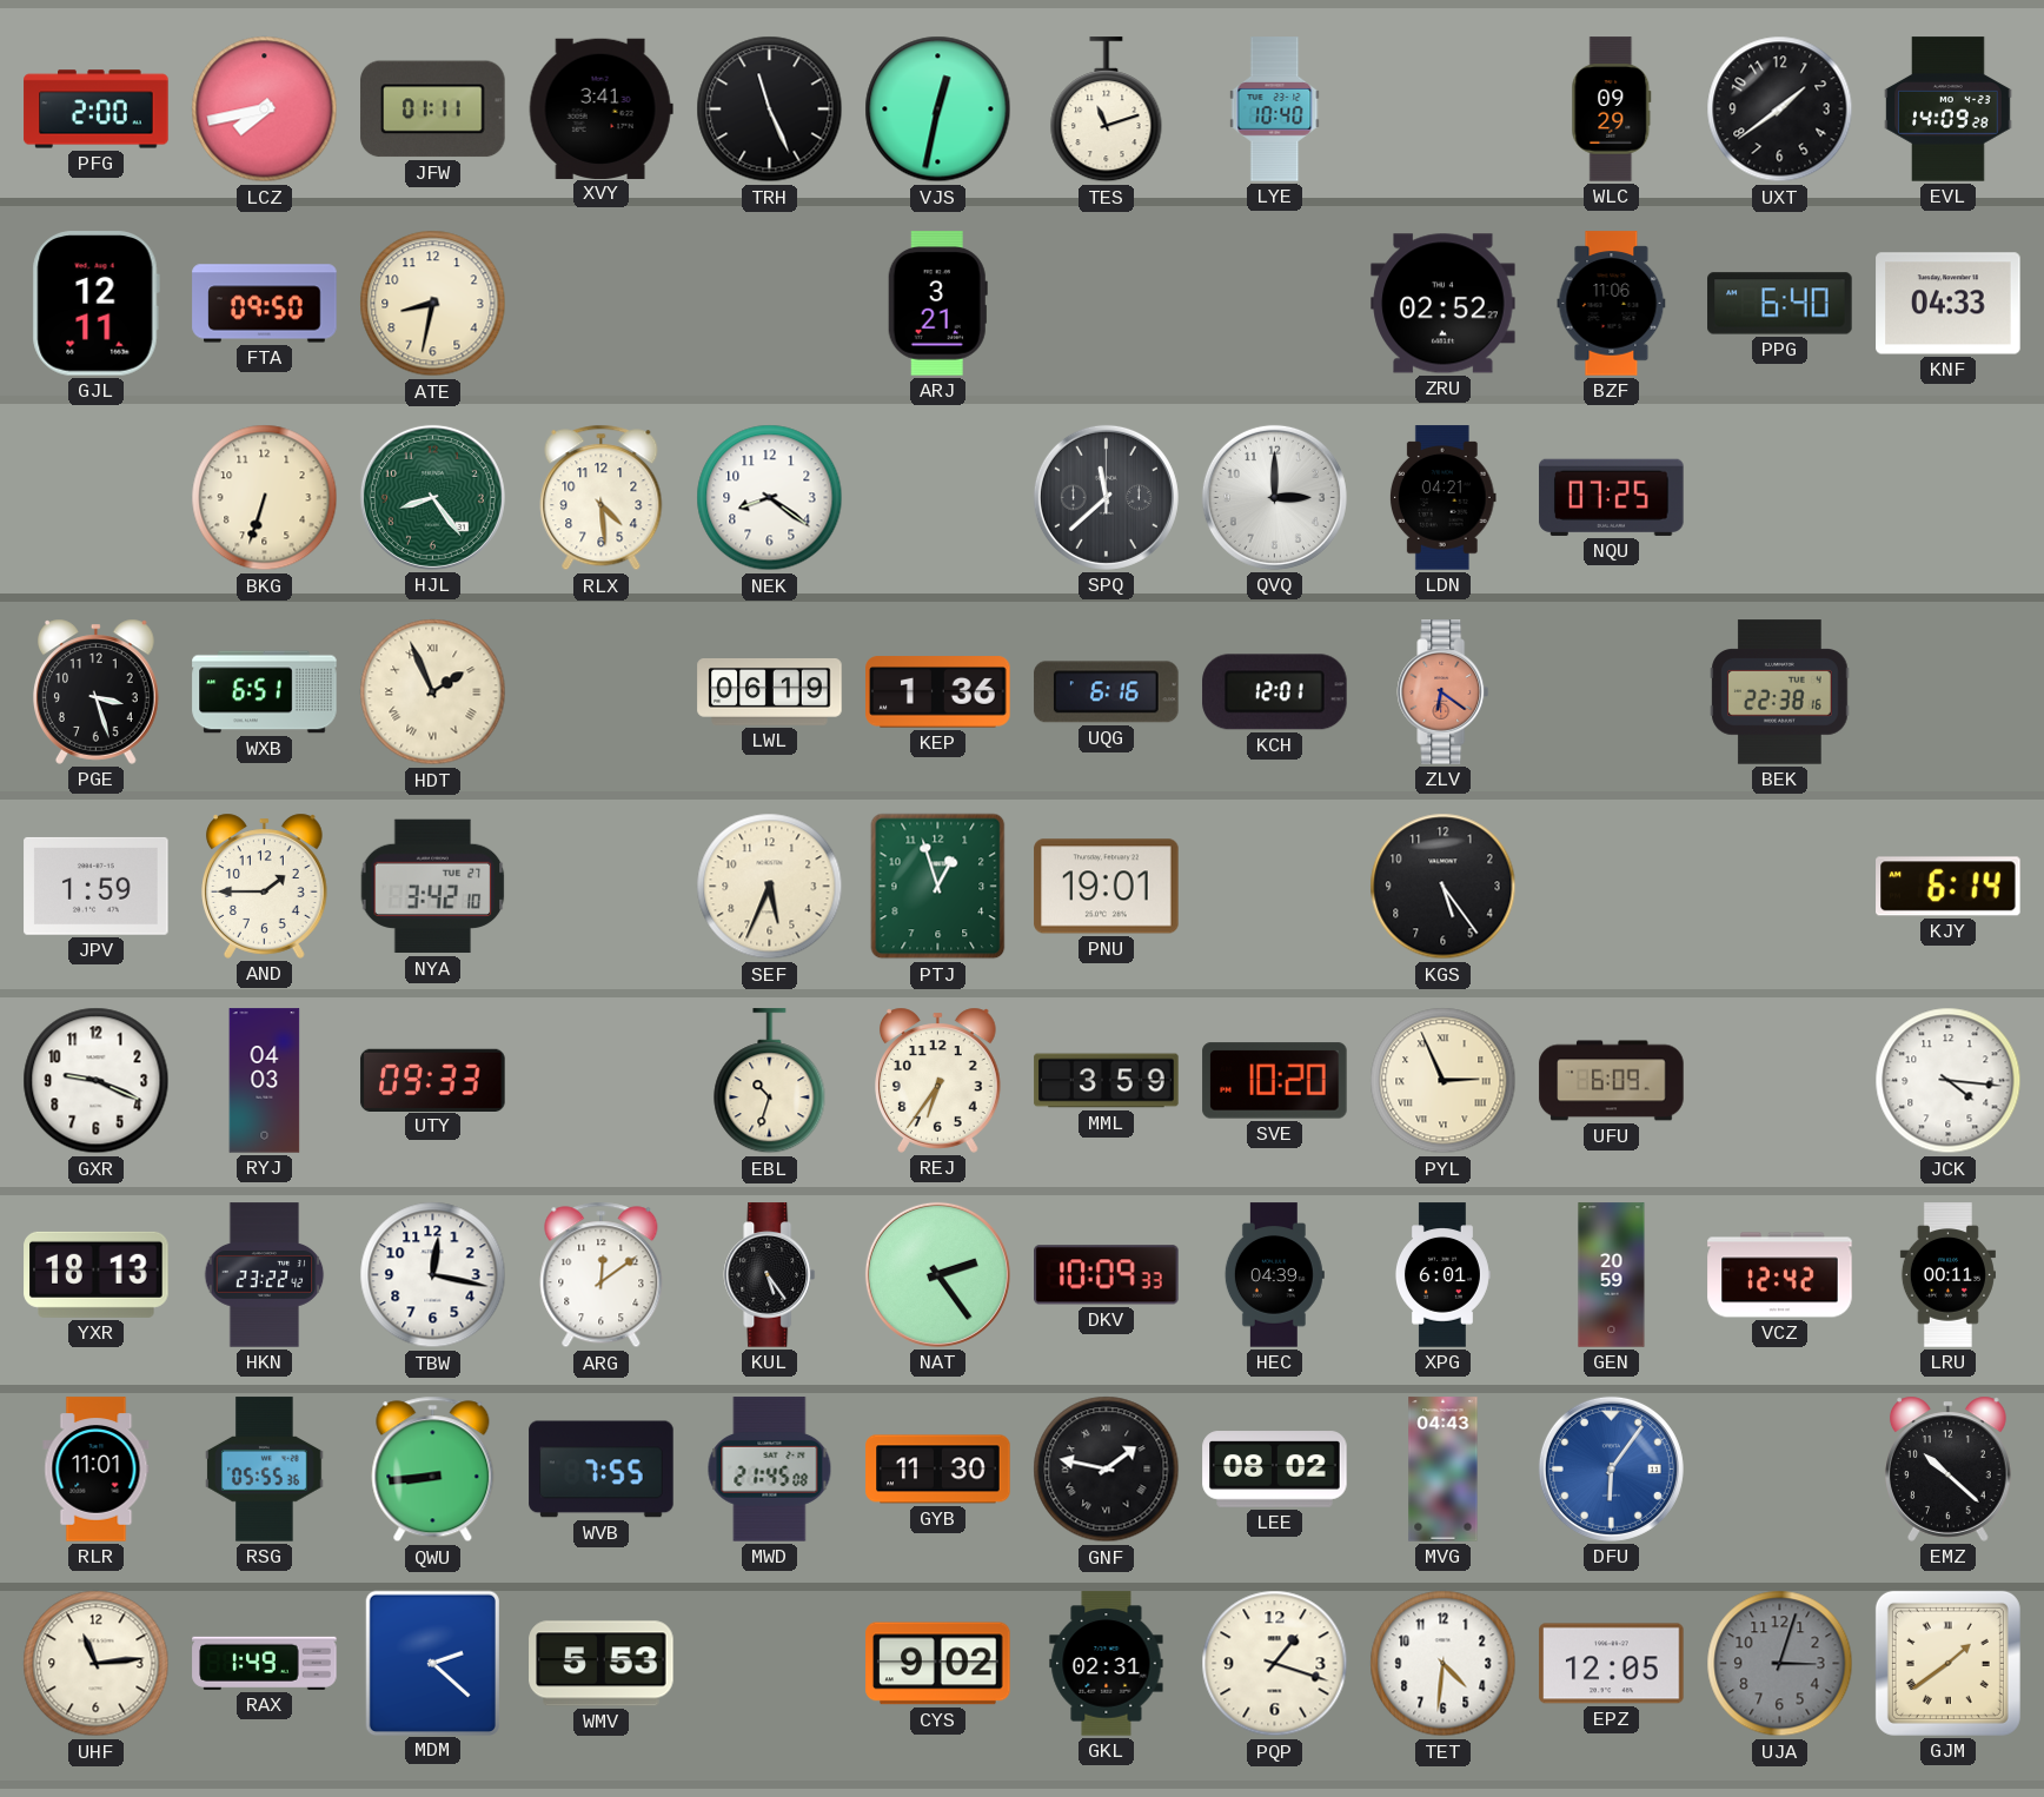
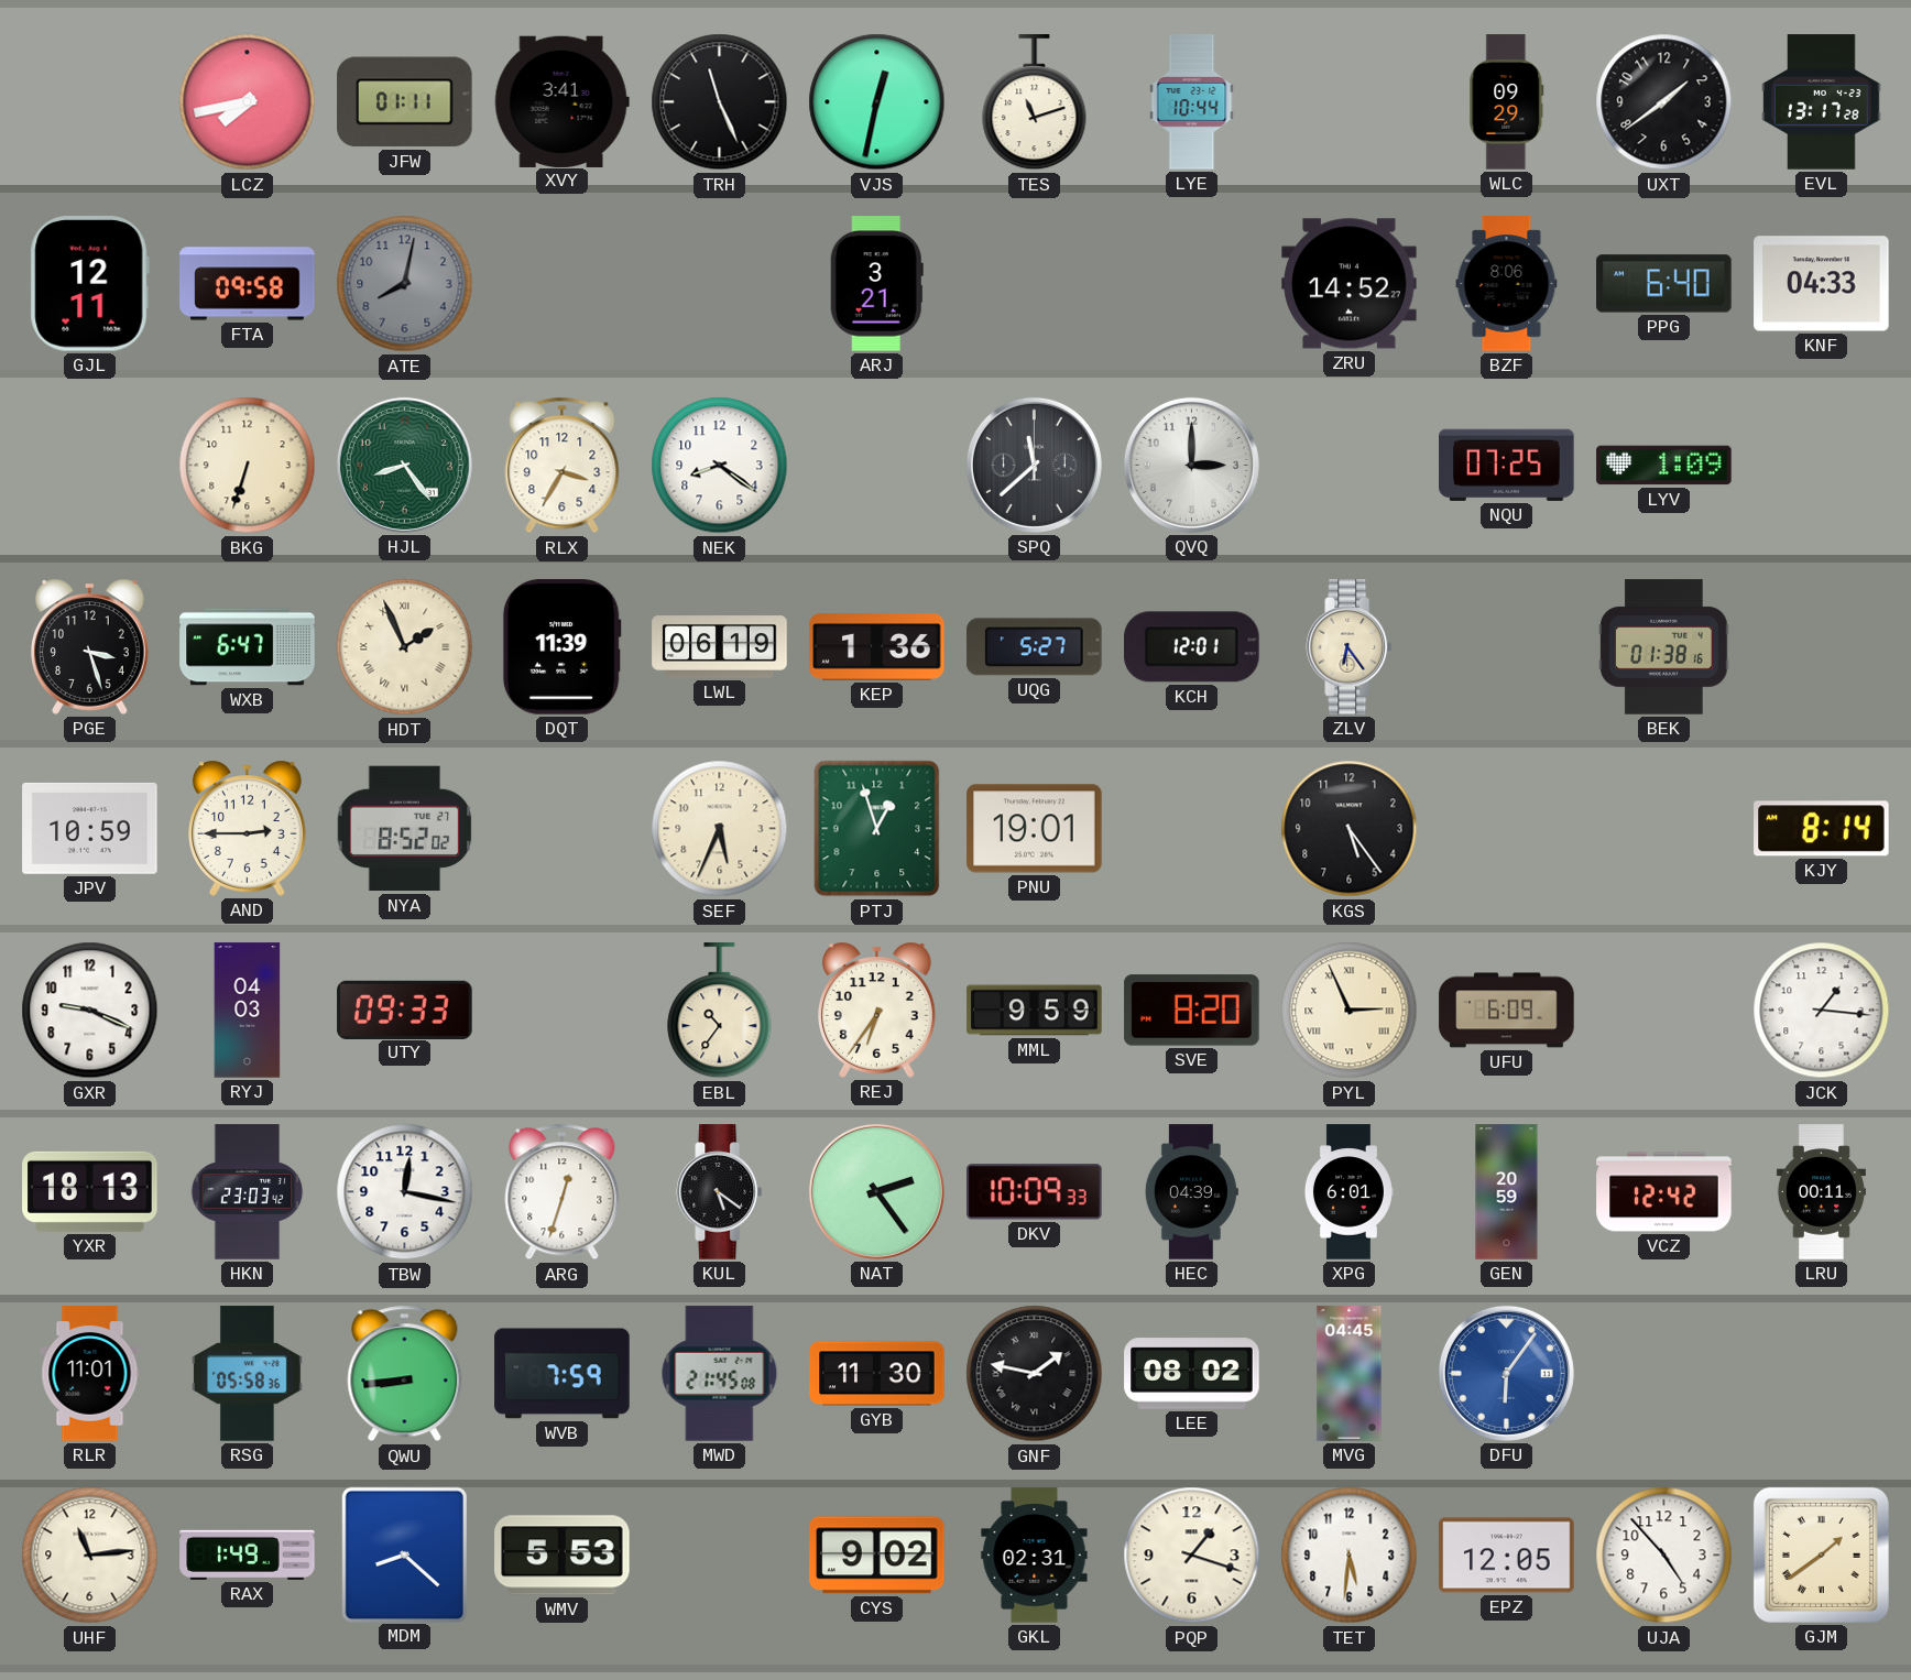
PFG: 2:00 -> none (97, 110)
LYE: 10:40 -> 10:44 (1192, 102)
EVL: 14:09 -> 13:17 (1822, 102)
FTA: 09:50 -> 09:58 (248, 284)
ATE: 8:32 -> 8:02 (405, 284)
ATE dial: cream -> grey (405, 284)
ZRU: 02:52 -> 14:52 (1350, 284)
BZF: 11:06 -> 8:06 (1507, 284)
RLX: 4:29 -> 3:35 (563, 466)
LDN: 04:21 -> none (1444, 498)
LYV: none -> 1:09 (1664, 466)
WXB: 6:51 -> 6:47 (248, 647)
DQT: none -> 11:39 (561, 647)
UQG: 6:16 -> 5:27 (1035, 647)
ZLV: 6:21 -> 6:24 (1350, 647)
ZLV dial: salmon -> cream (1350, 647)
BEK: 22:38 -> 01:38 (1664, 647)
JPV: 1:59 -> 10:59 (90, 828)
AND: 1:45 -> 2:45 (248, 828)
NYA: 3:42 -> 8:52 (405, 829)
KJY: 6:14 -> 8:14 (1822, 829)
EBL: 10:33 -> 10:36 (720, 1011)
MML: 3:59 -> 9:59 (1035, 1011)
SVE: 10:20 -> 8:20 (1192, 1011)
JCK: 4:16 -> 1:16 (1822, 1011)
HKN: 23:22 -> 23:03 (248, 1192)
ARG: 12:09 -> 12:33 (563, 1192)
KUL: 5:24 -> 5:21 (720, 1192)
RSG: 05:55 -> 05:58 (248, 1374)
WVB: 7:55 -> 7:59 (563, 1374)
MVG: 04:43 -> 04:45 (1350, 1374)
EMZ: 10:22 -> none (1949, 1468)
MDM: 2:22 -> 8:22 (404, 1554)
TET: 4:31 -> 5:31 (1350, 1556)
UJA: 3:03 -> 4:53 (1664, 1556)
UJA dial: grey -> white (1664, 1556)
